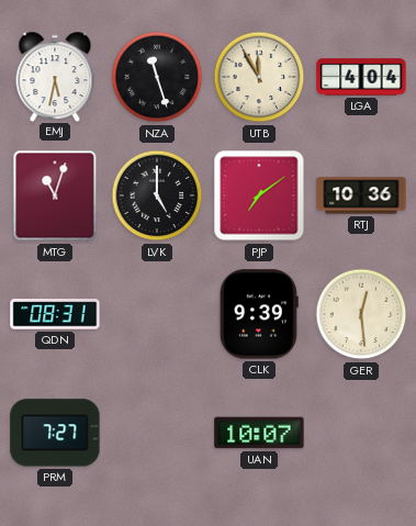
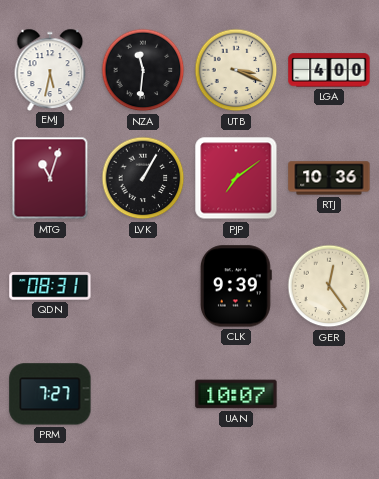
NZA: 11:27 -> 11:31 (143, 70)
UTB: 11:55 -> 3:19 (236, 70)
LGA: 4:04 -> 4:00 (329, 70)
LVK: 5:00 -> 1:05 (143, 178)
GER: 12:29 -> 12:24 (329, 286)
